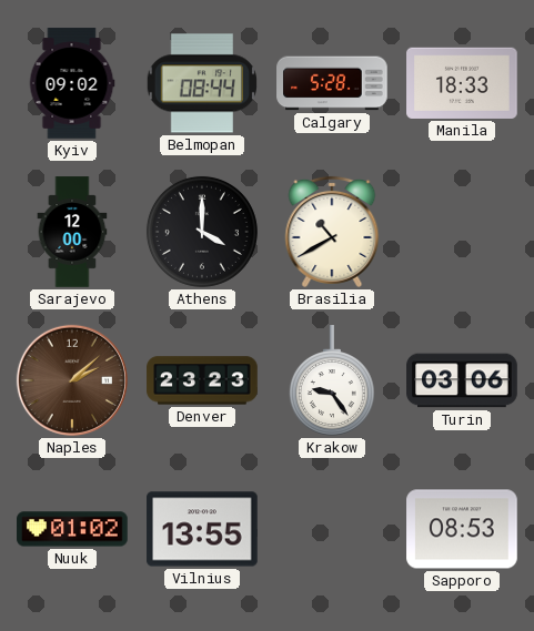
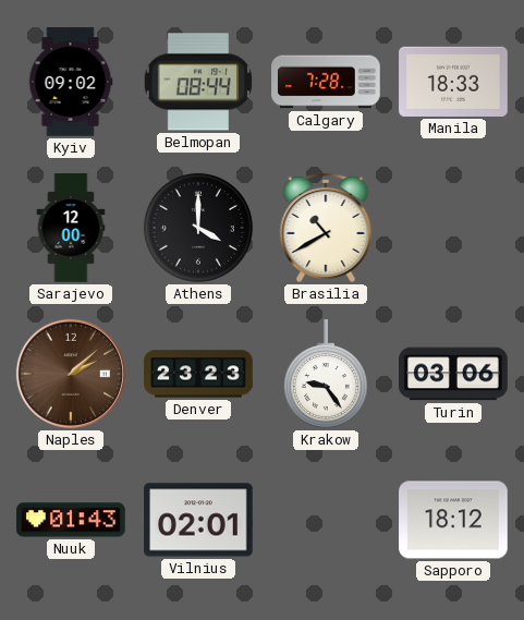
Calgary: 5:28 -> 7:28 (326, 82)
Nuuk: 01:02 -> 01:43 (71, 520)
Vilnius: 13:55 -> 02:01 (198, 520)
Sapporo: 08:53 -> 18:12 (453, 520)
